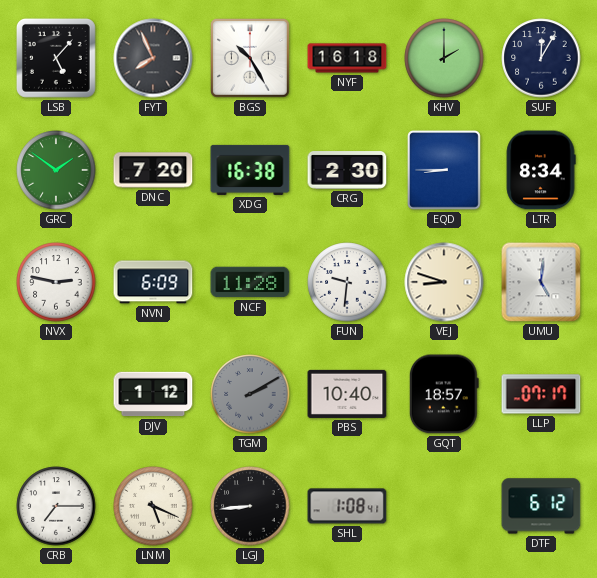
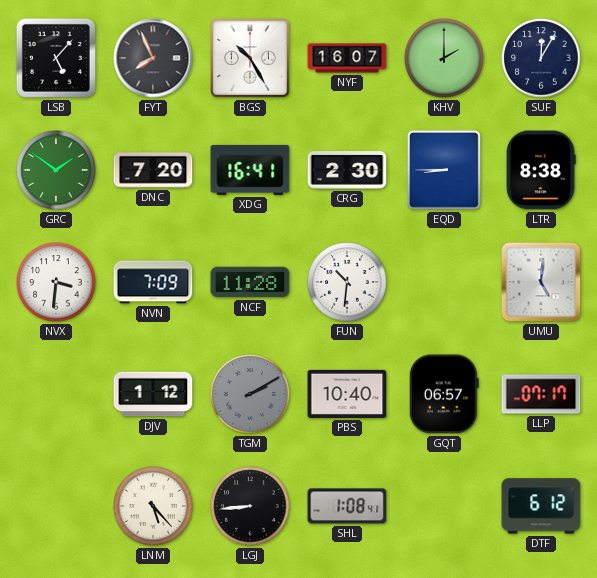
NYF: 16:18 -> 16:07 (347, 58)
XDG: 16:38 -> 16:41 (250, 170)
LTR: 8:34 -> 8:38 (541, 170)
NVX: 2:47 -> 3:31 (56, 282)
NVN: 6:09 -> 7:09 (153, 282)
FUN: 9:31 -> 10:31 (347, 282)
VEJ: 8:48 -> none (444, 282)
GQT: 18:57 -> 06:57 (444, 394)
CRB: 7:15 -> none (56, 506)
LNM: 5:19 -> 5:23 (153, 506)
